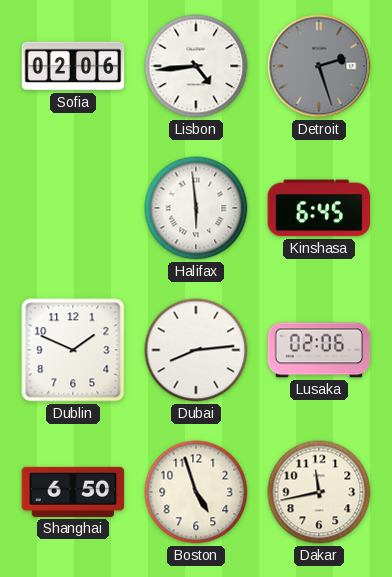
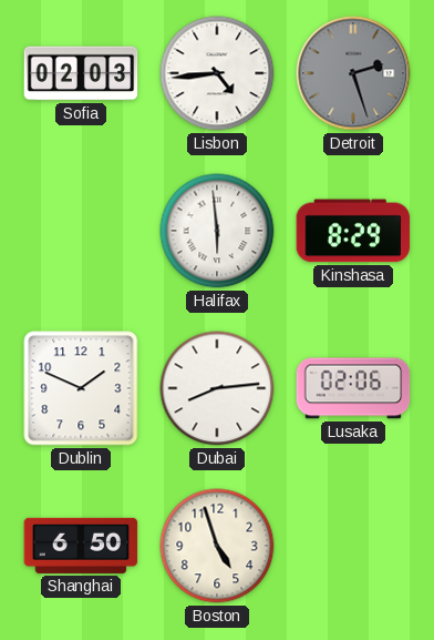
Sofia: 02:06 -> 02:03 (81, 73)
Kinshasa: 6:45 -> 8:29 (353, 231)
Dakar: 11:43 -> none (319, 492)
